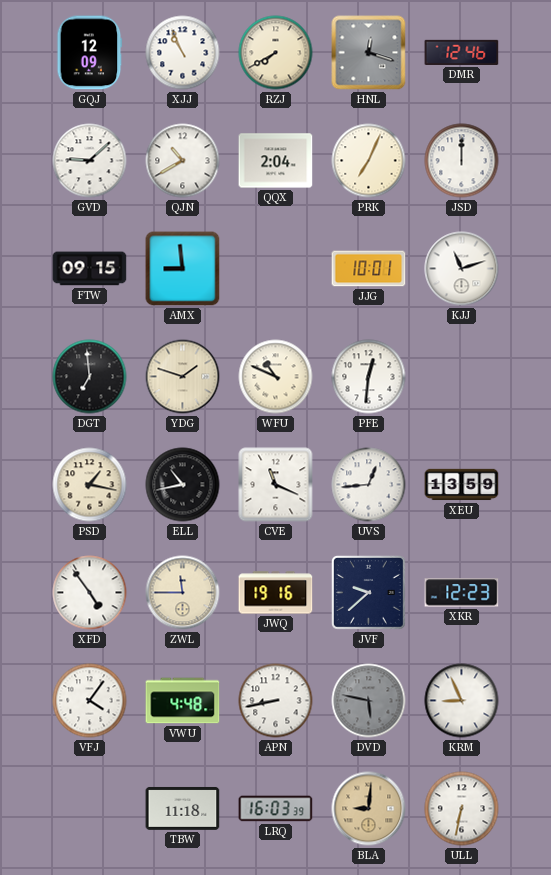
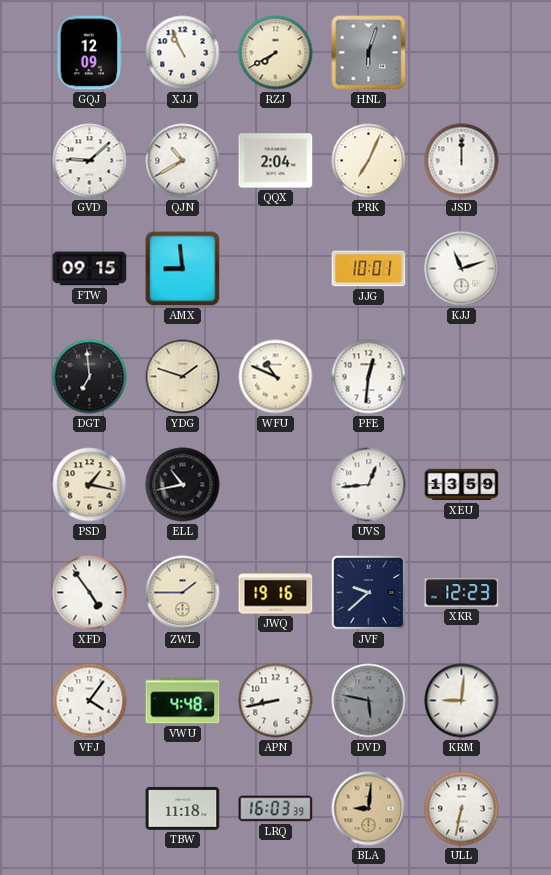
HNL: 12:18 -> 6:03 (369, 53)
DMR: 12:46 -> none (462, 52)
CVE: 11:19 -> none (276, 485)
ZWL: 11:45 -> 1:45 (183, 593)
KRM: 8:56 -> 9:01 (462, 701)
